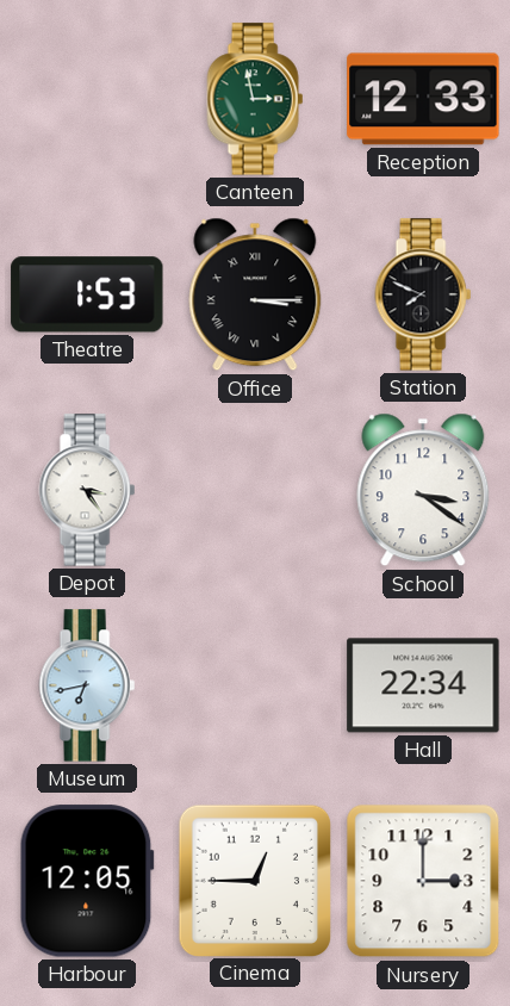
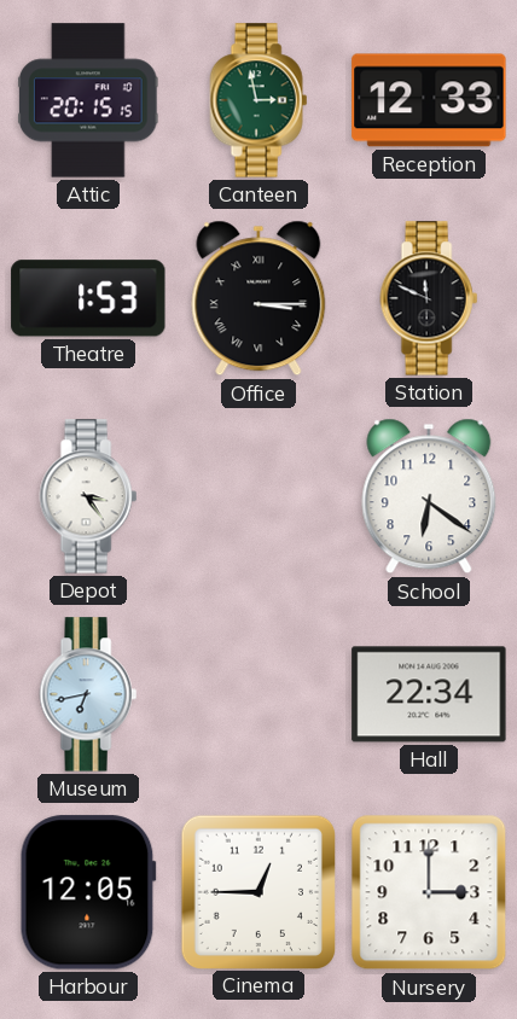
Attic: none -> 20:15 (88, 100)
Station: 7:49 -> 11:49 (429, 298)
School: 3:21 -> 6:21 (429, 496)
